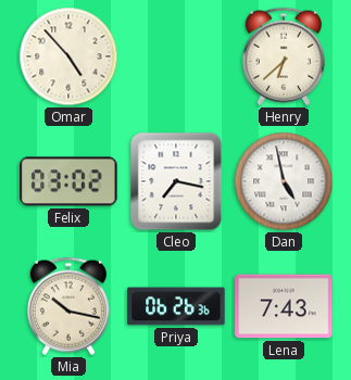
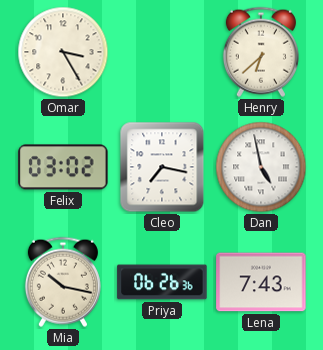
Omar: 4:53 -> 3:25 (63, 52)
